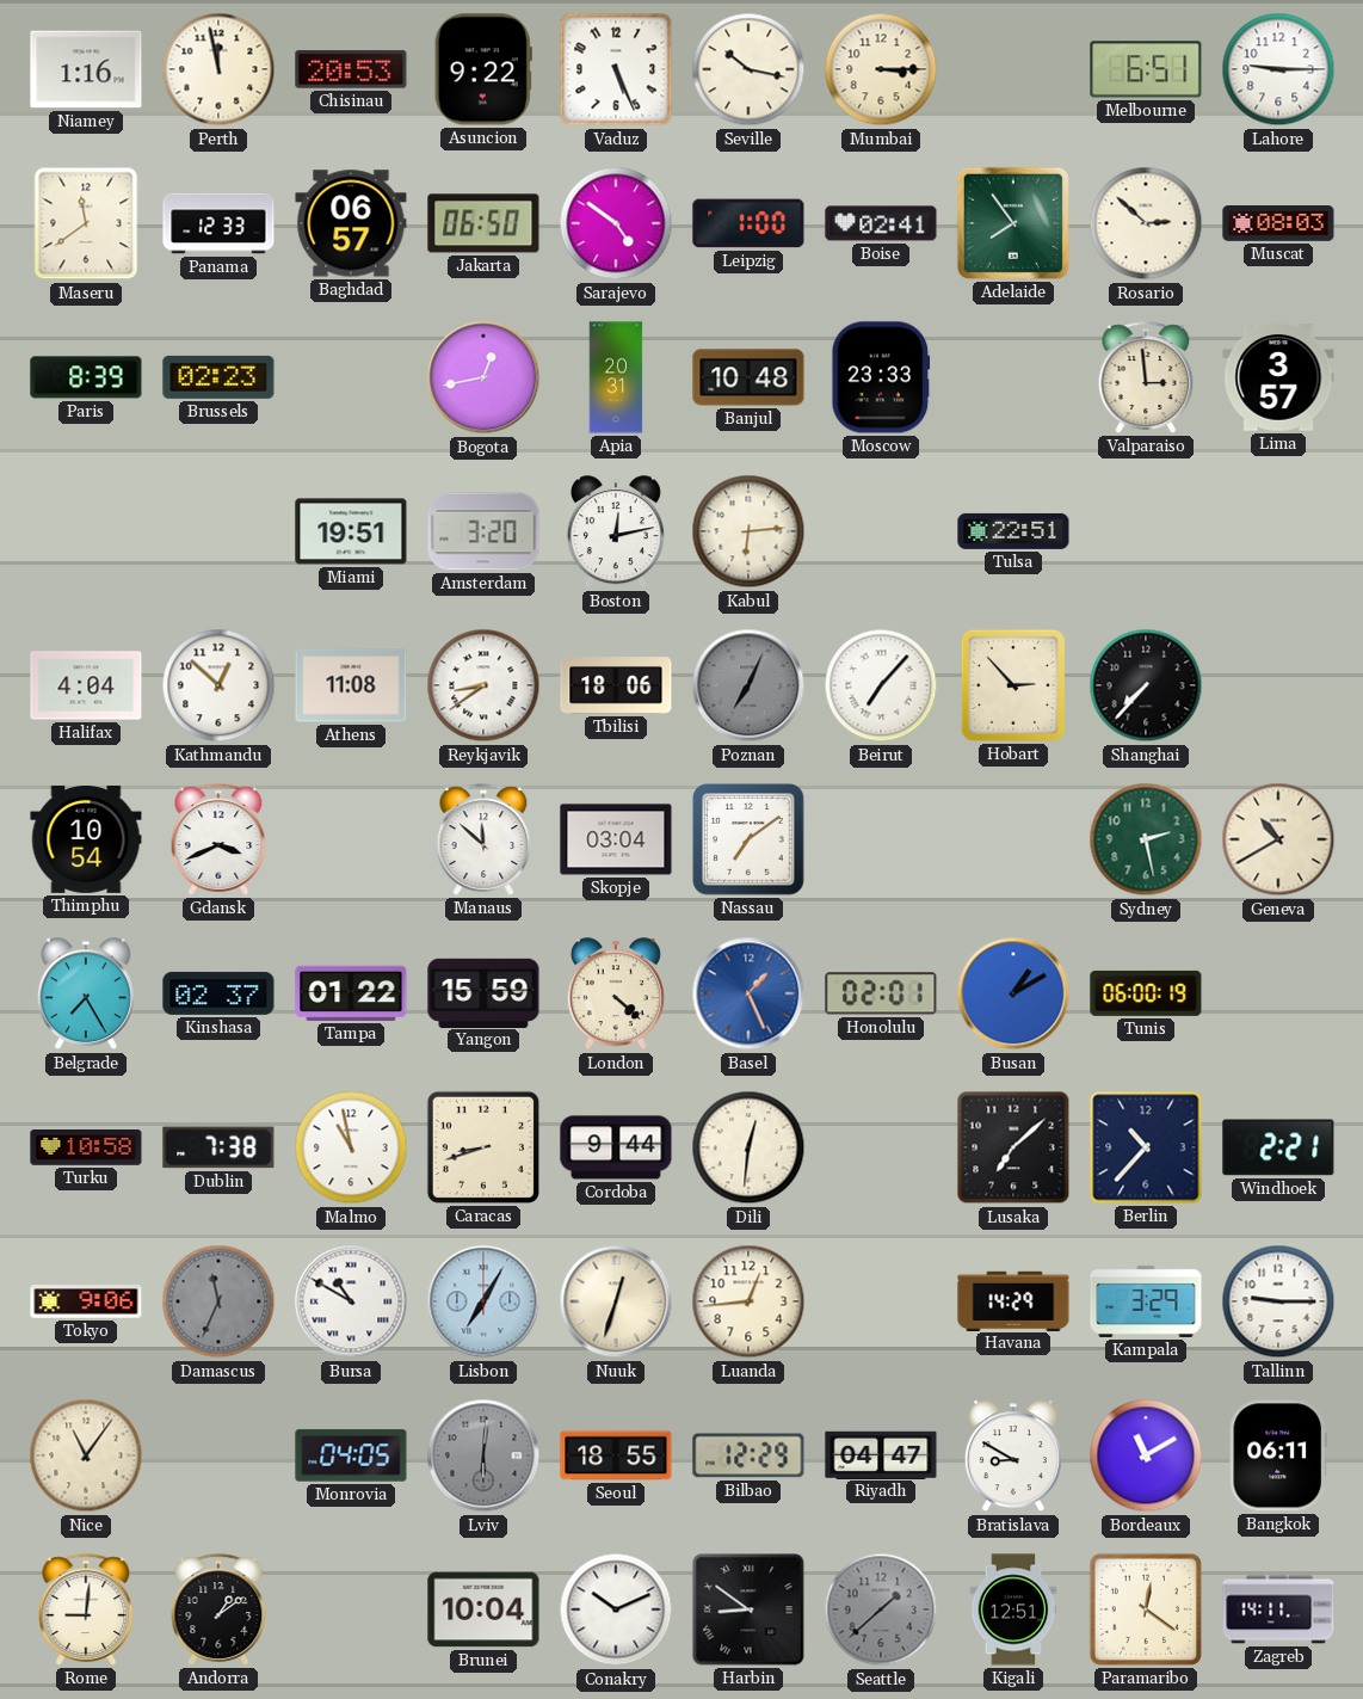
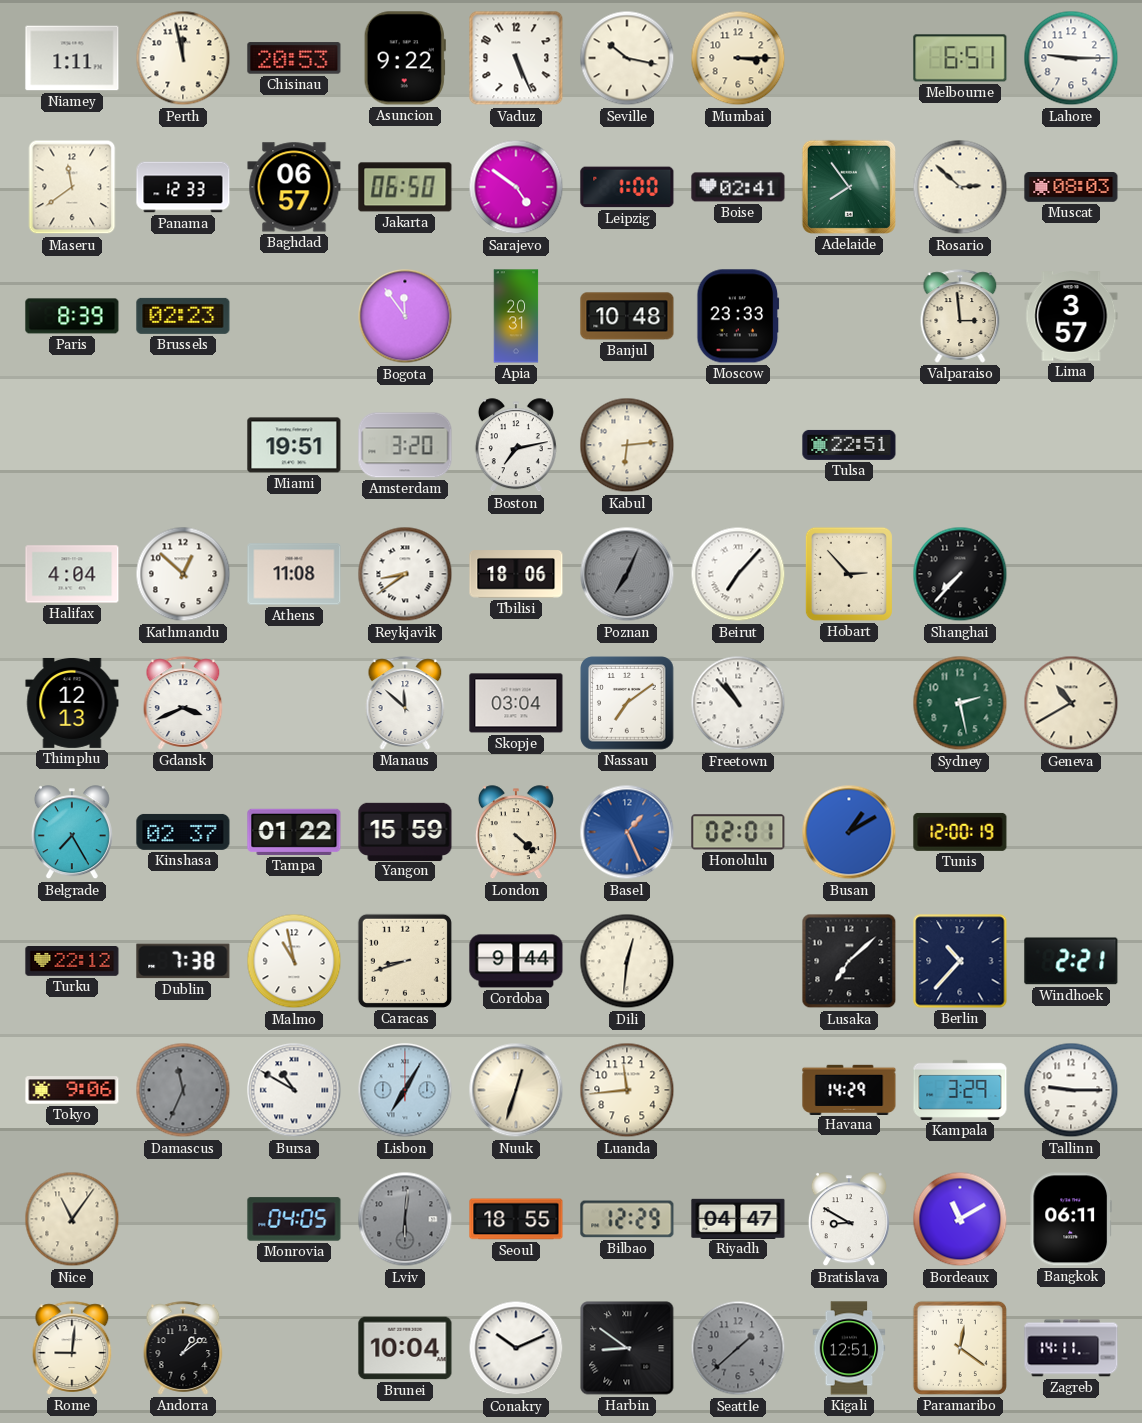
Niamey: 1:16 -> 1:11 (72, 58)
Bogota: 12:43 -> 11:54 (405, 316)
Boston: 12:13 -> 7:13 (516, 446)
Thimphu: 10:54 -> 12:13 (72, 703)
Freetown: none -> 10:53 (738, 703)
Tunis: 06:00 -> 12:00 (960, 832)
Turku: 10:58 -> 22:12 (72, 962)
Luanda: 12:44 -> 11:44 (627, 1090)
